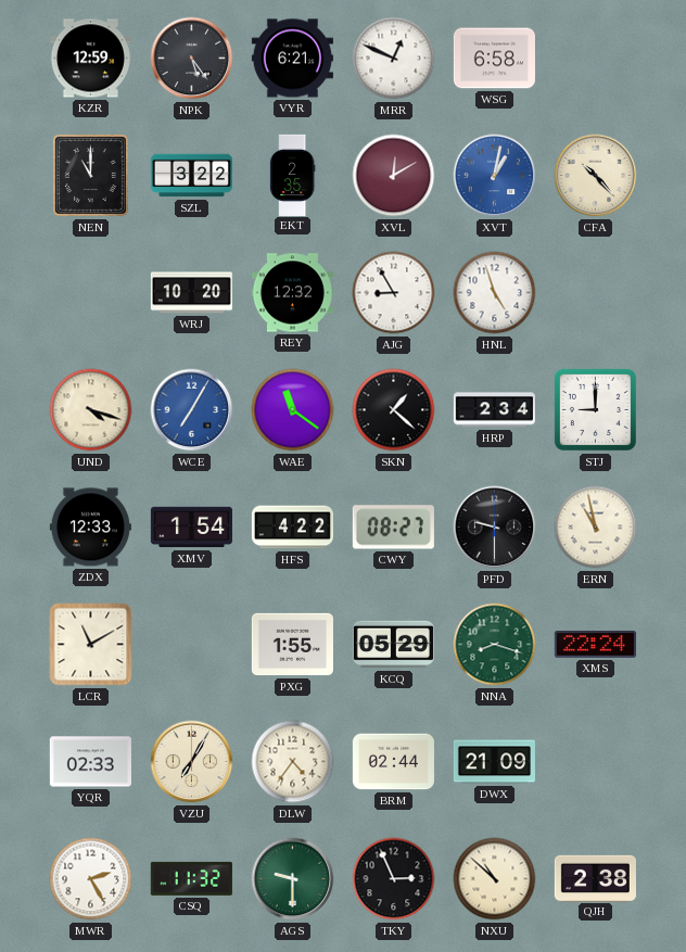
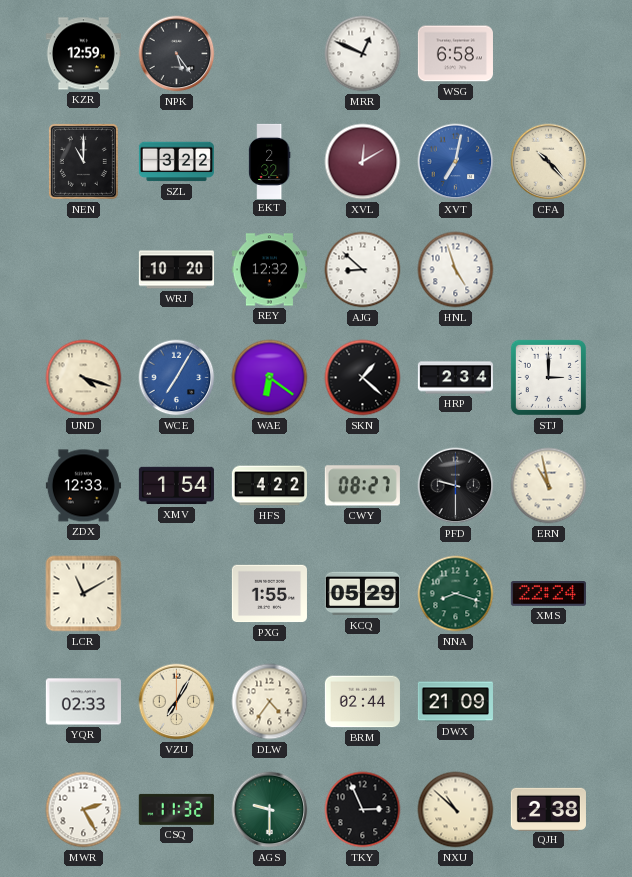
VYR: 6:21 -> none (292, 59)
EKT: 2:35 -> 2:32 (269, 161)
XVT: 1:02 -> 7:02 (456, 162)
AJG: 8:55 -> 8:52 (363, 270)
WAE: 11:21 -> 6:21 (270, 378)
STJ: 9:00 -> 3:00 (548, 377)
